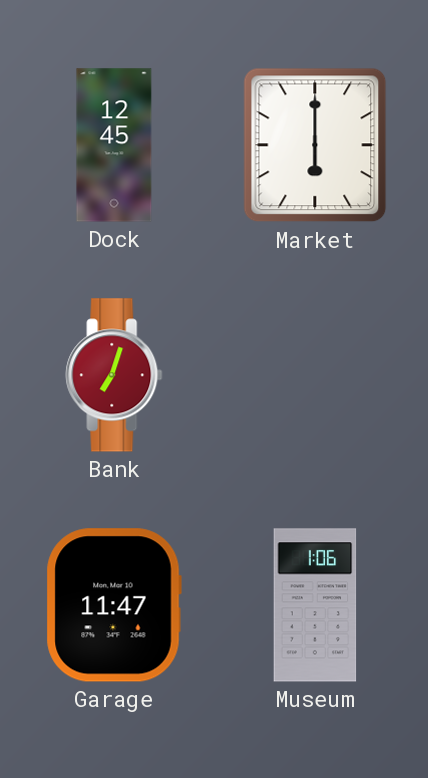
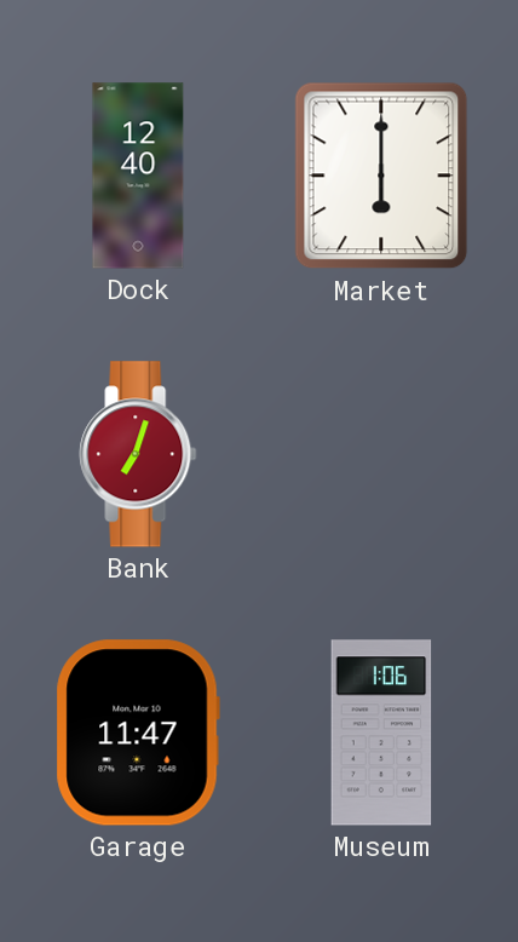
Dock: 12:45 -> 12:40 (138, 176)
